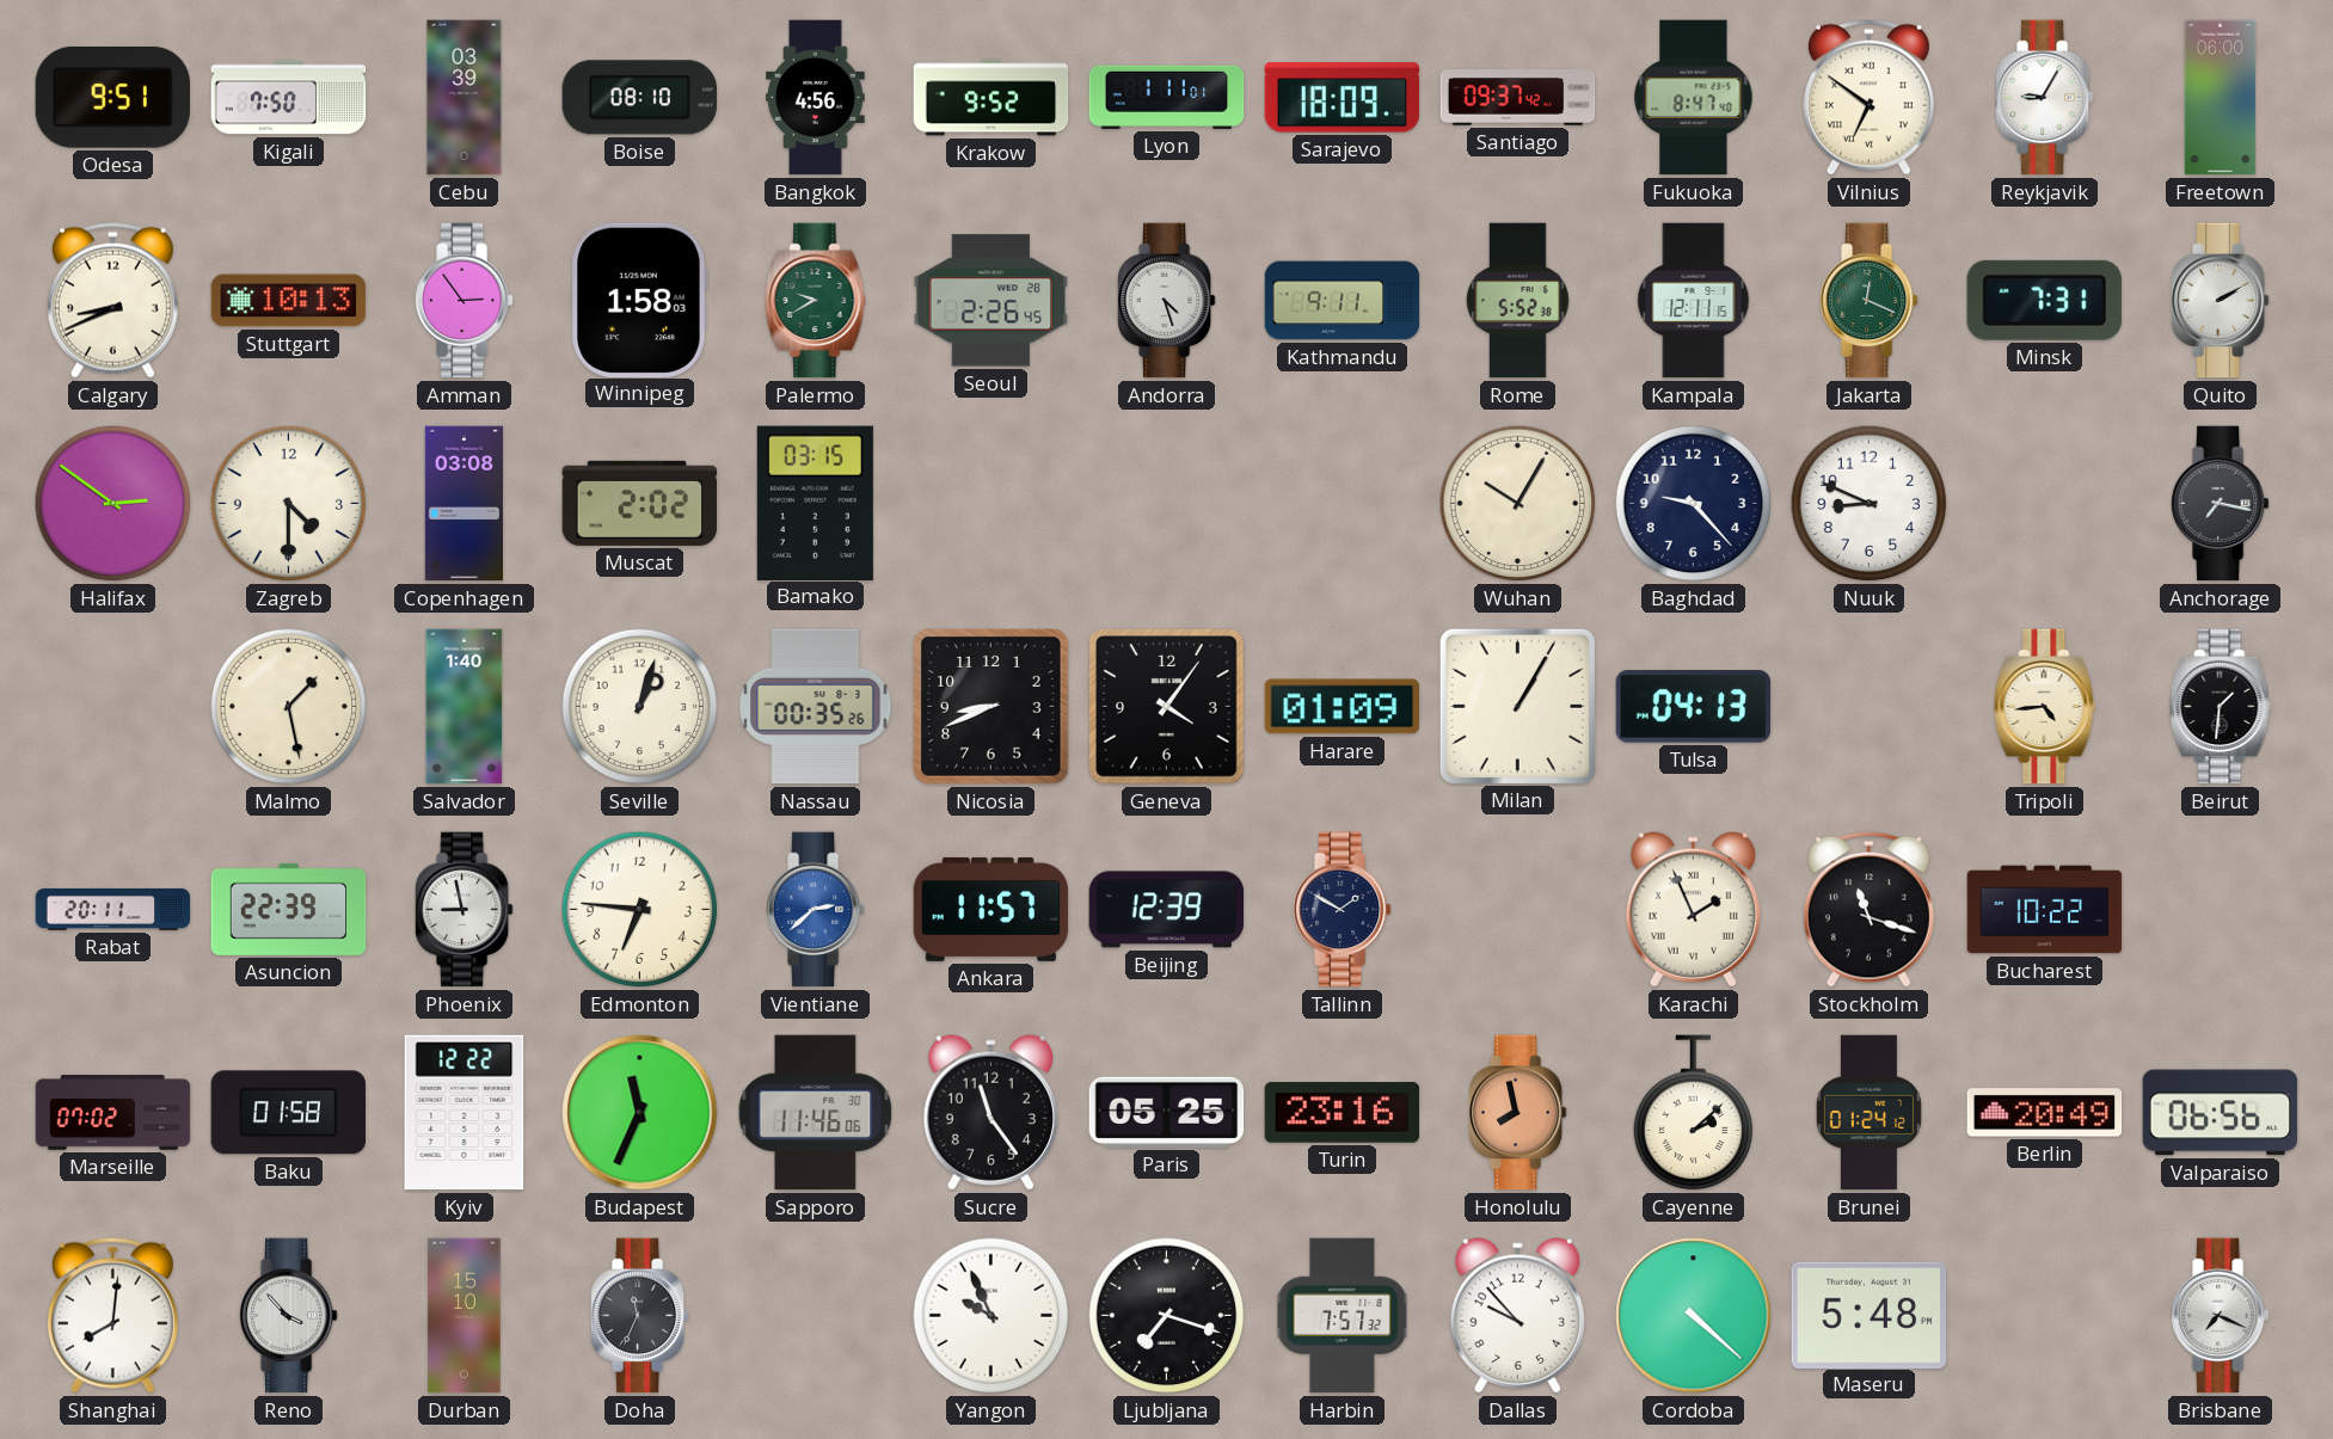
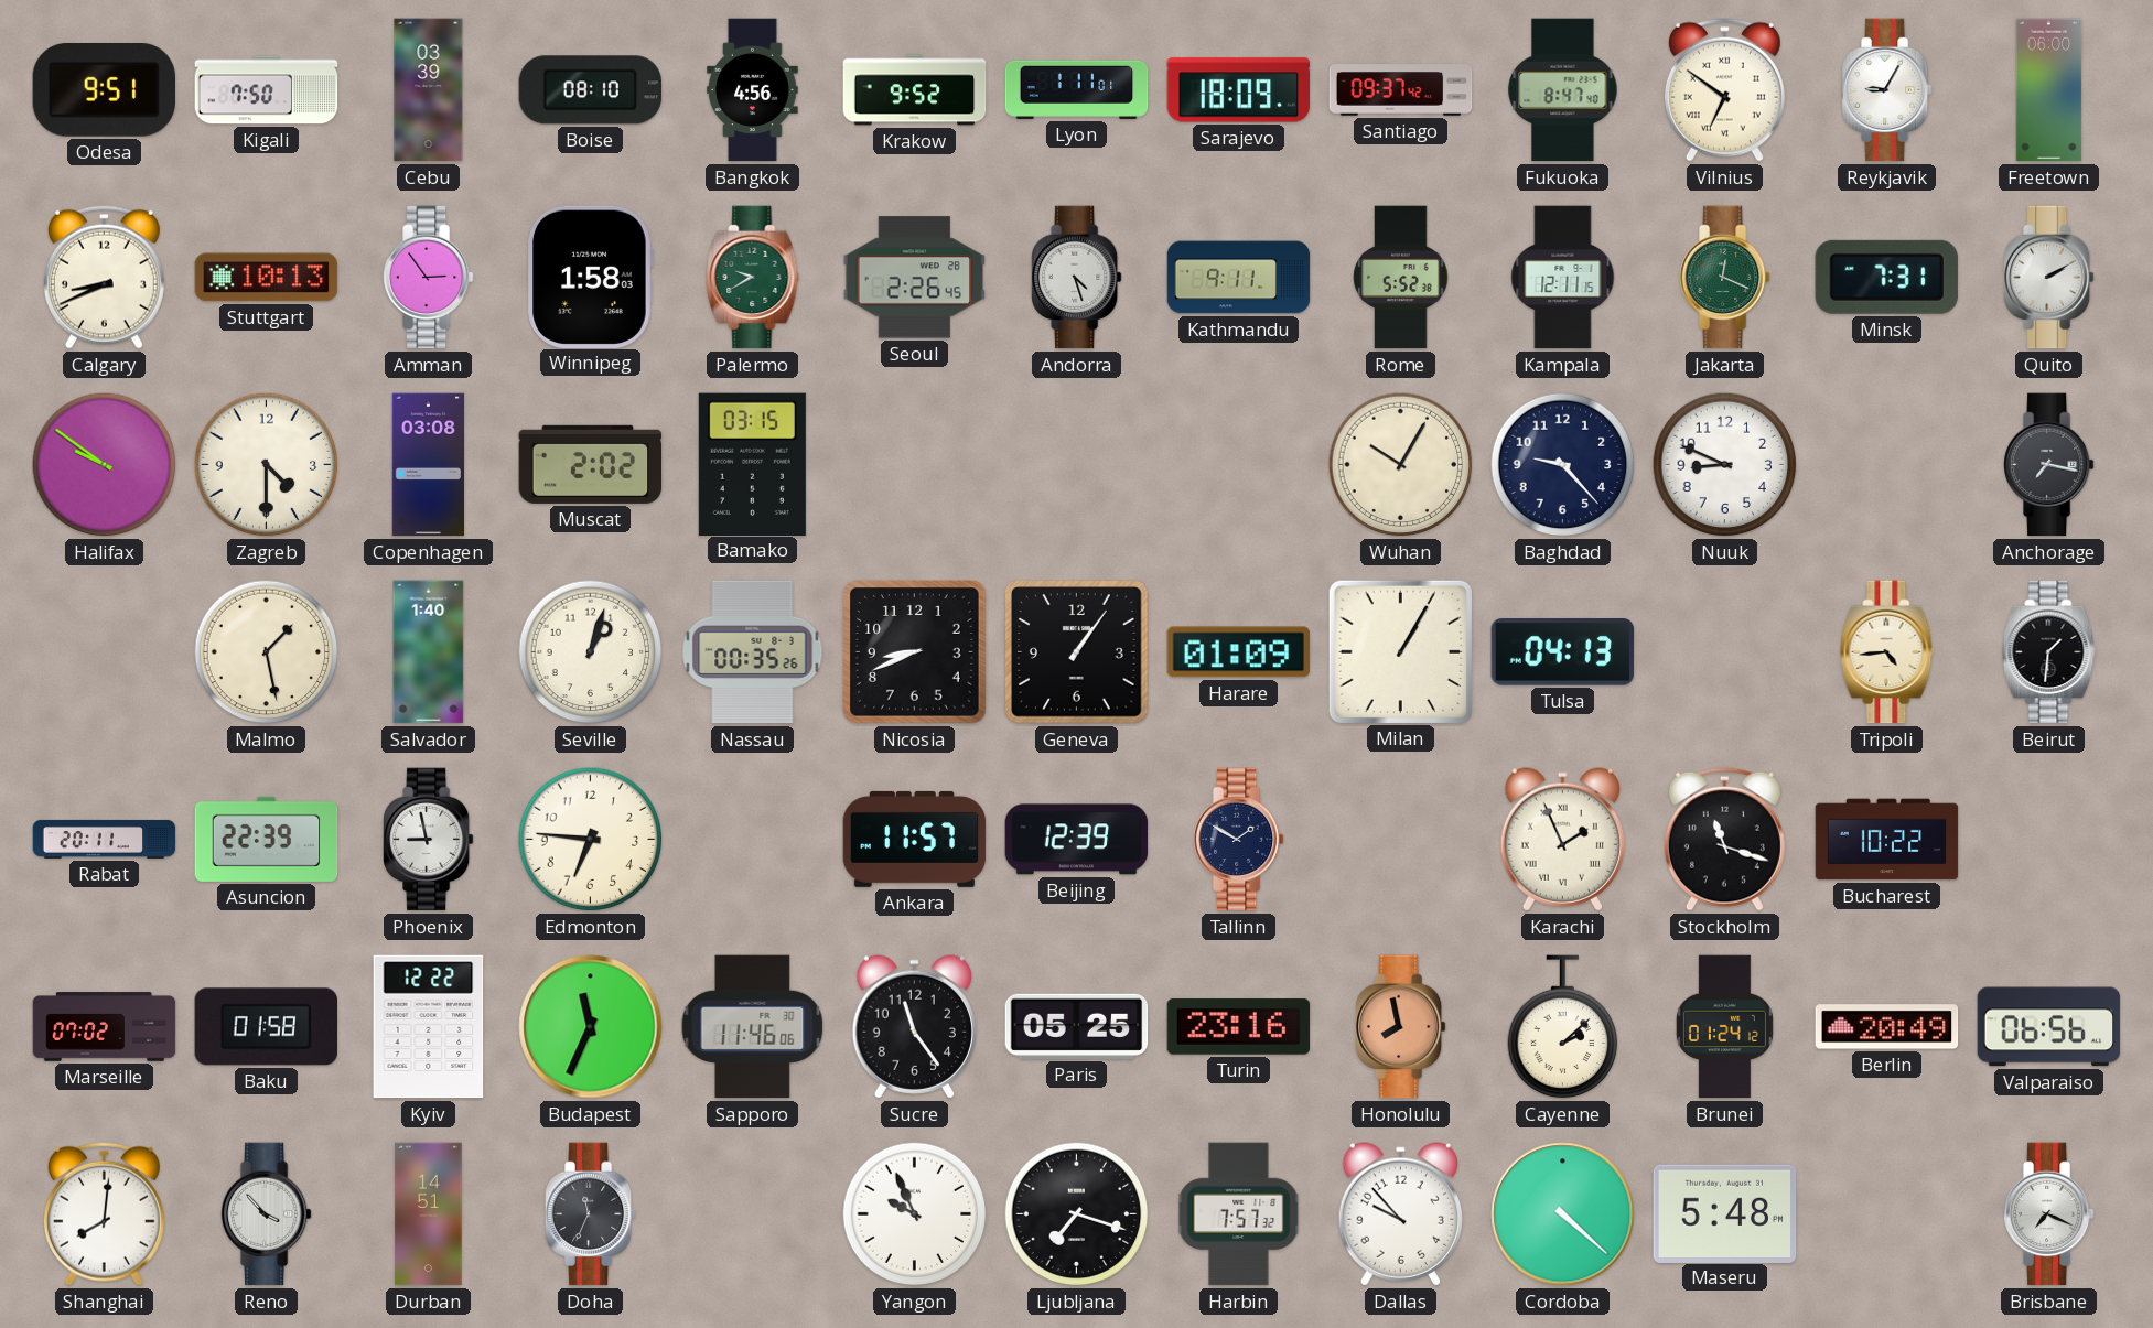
Halifax: 2:51 -> 9:51 (105, 465)
Geneva: 4:06 -> 1:06 (1077, 652)
Vientiane: 2:38 -> none (815, 910)
Durban: 15:10 -> 14:51 (429, 1214)
